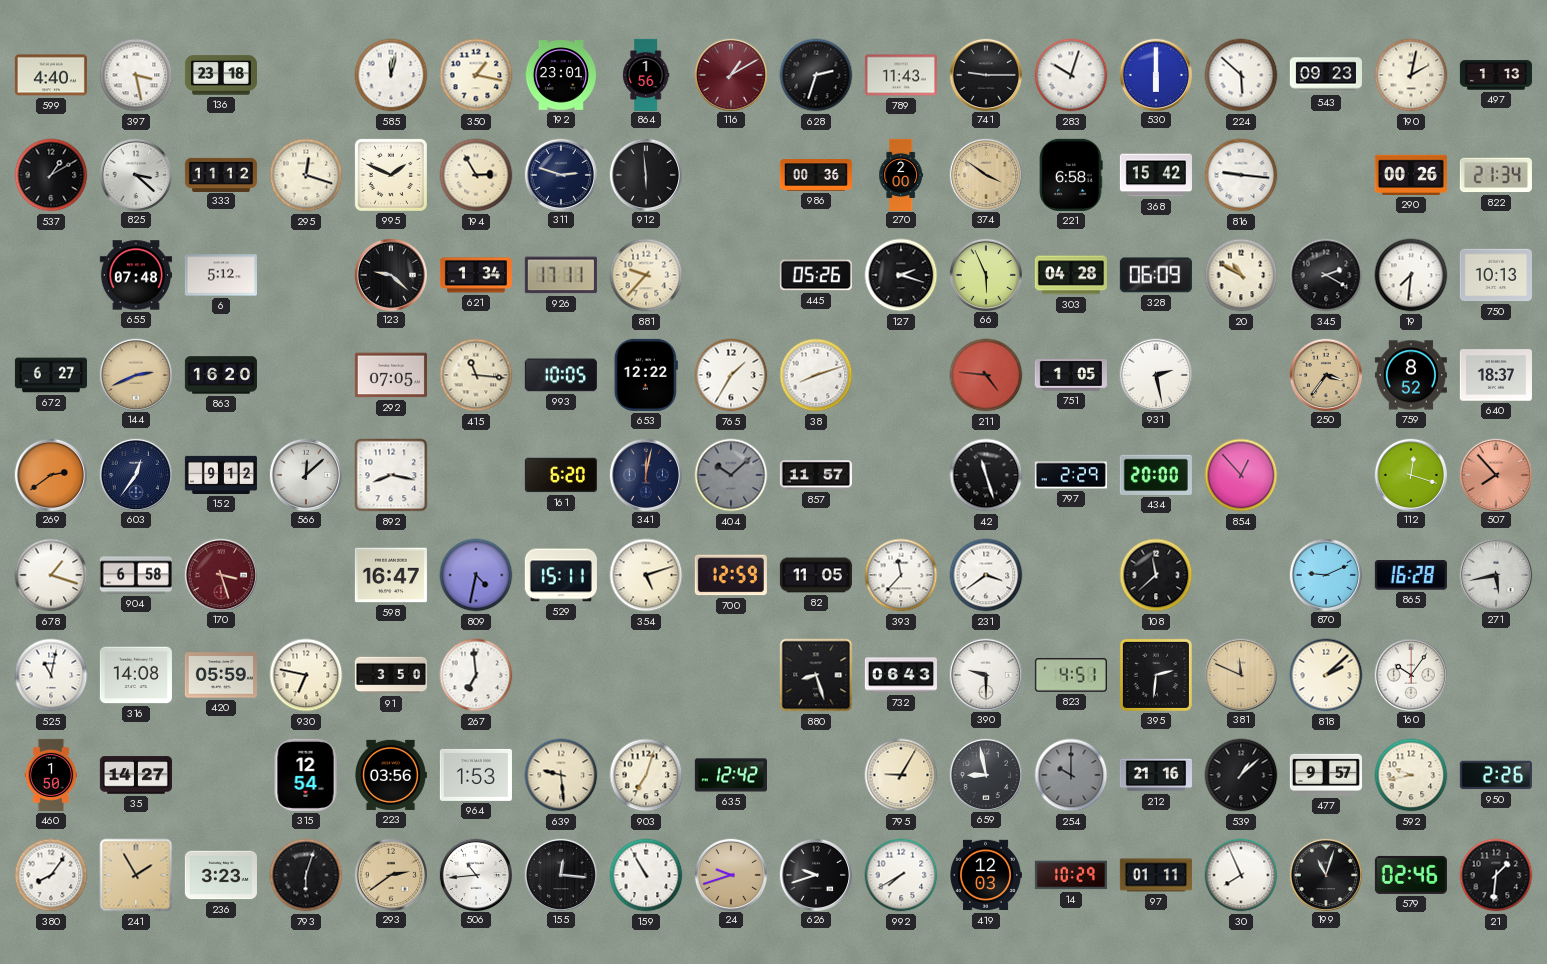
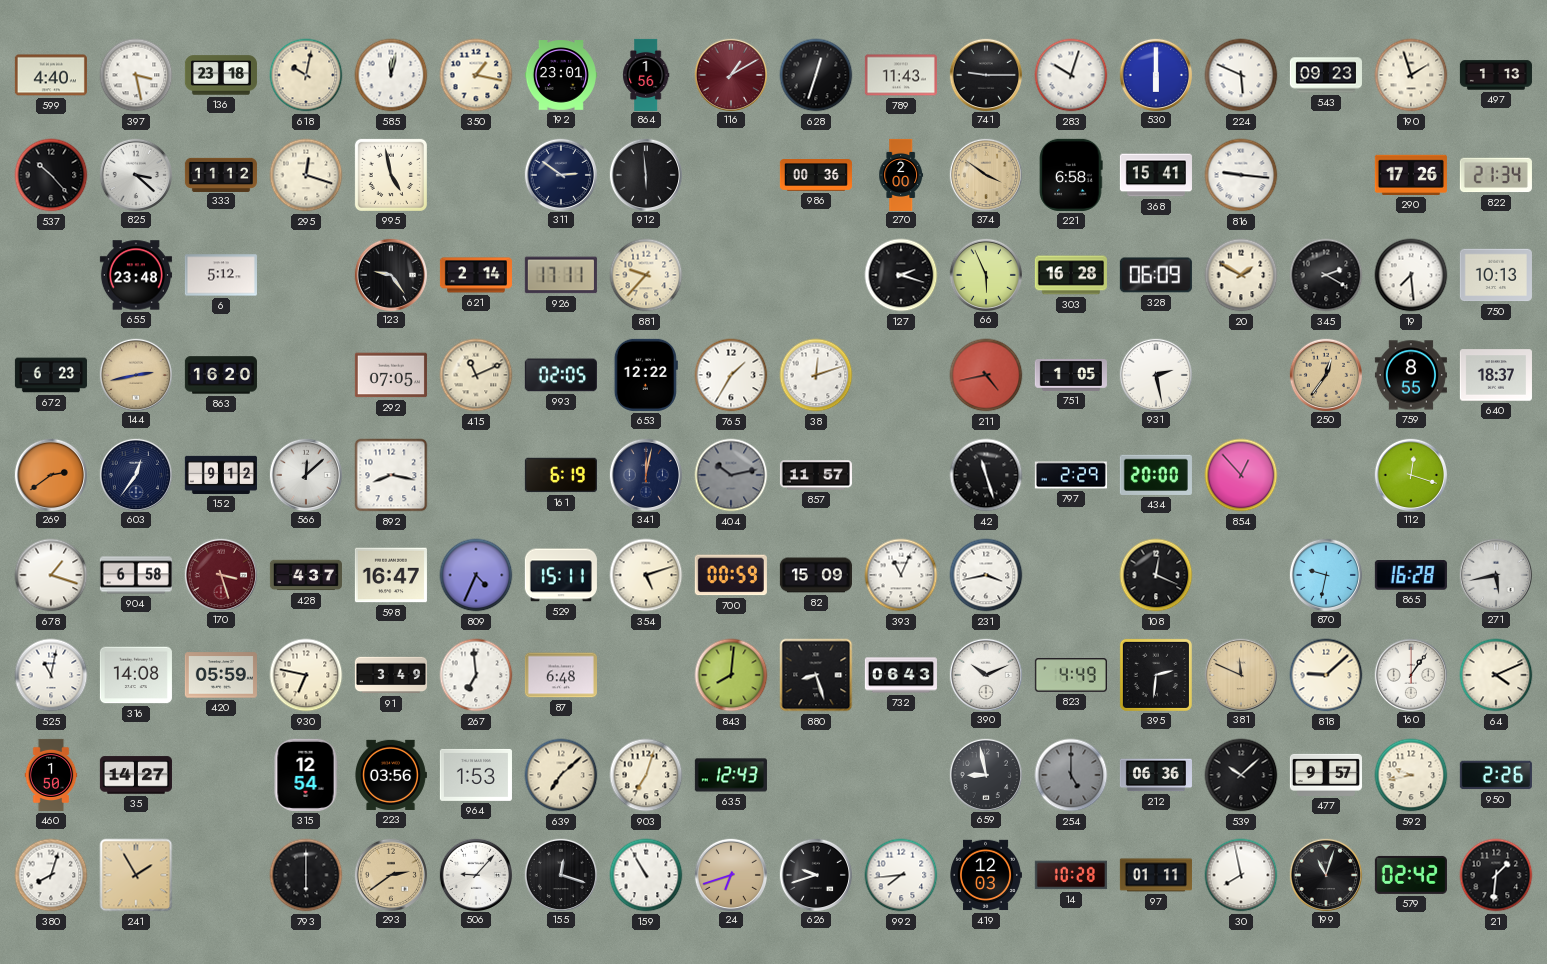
618: none -> 10:02 (306, 75)
628: 2:33 -> 12:33 (816, 75)
224: 5:52 -> 5:49 (1241, 75)
190: 2:02 -> 1:57 (1411, 75)
537: 1:10 -> 10:23 (51, 175)
995: 1:49 -> 4:58 (391, 175)
194: 2:55 -> none (476, 175)
311: 2:48 -> 2:51 (560, 174)
368: 15:42 -> 15:41 (1156, 175)
290: 00:26 -> 17:26 (1411, 175)
655: 07:48 -> 23:48 (136, 275)
123: 9:22 -> 9:24 (390, 274)
621: 1:34 -> 2:14 (476, 275)
445: 05:26 -> none (816, 275)
303: 04:28 -> 16:28 (1071, 275)
20: 10:50 -> 1:50 (1241, 275)
19: 7:31 -> 7:29 (1411, 275)
672: 6:27 -> 6:23 (51, 375)
144: 2:41 -> 2:43 (135, 374)
415: 11:16 -> 11:11 (476, 375)
993: 10:05 -> 02:05 (561, 375)
38: 8:12 -> 12:12 (816, 375)
211: 4:46 -> 4:43 (986, 375)
250: 3:36 -> 12:36 (1325, 374)
759: 8:52 -> 8:55 (1411, 375)
161: 6:20 -> 6:19 (561, 475)
404: 10:08 -> 10:13 (731, 475)
507: 7:53 -> none (1495, 474)
428: none -> 4:37 (306, 575)
809: 4:32 -> 4:34 (476, 575)
700: 12:59 -> 00:59 (731, 575)
82: 11:05 -> 15:09 (816, 575)
393: 11:37 -> 11:04 (901, 575)
231: 3:39 -> 3:43 (986, 575)
108: 11:38 -> 12:19 (1156, 575)
870: 9:11 -> 9:32 (1325, 574)
91: 3:50 -> 3:49 (391, 675)
87: none -> 6:48 (561, 675)
843: none -> 8:01 (731, 675)
390: 9:30 -> 10:11 (985, 674)
823: 4:51 -> 4:49 (1071, 675)
818: 2:08 -> 9:08 (1326, 675)
160: 10:06 -> 1:06 (1410, 674)
64: none -> 4:11 (1496, 675)
639: 9:29 -> 7:08 (561, 775)
635: 12:42 -> 12:43 (731, 775)
795: 9:05 -> none (901, 775)
254: 10:00 -> 5:00 (1071, 775)
212: 21:16 -> 06:36 (1156, 775)
539: 1:08 -> 10:08 (1241, 775)
380: 8:06 -> 8:03 (51, 875)
236: 3:23 -> none (221, 875)
793: 6:03 -> 6:00 (306, 875)
506: 10:44 -> 9:07 (475, 874)
155: 12:16 -> 12:18 (560, 874)
24: 9:42 -> 6:42 (730, 874)
992: 7:40 -> 7:44 (901, 875)
14: 10:29 -> 10:28 (1071, 875)
30: 7:56 -> 7:58 (1241, 875)
579: 02:46 -> 02:42 (1411, 875)
